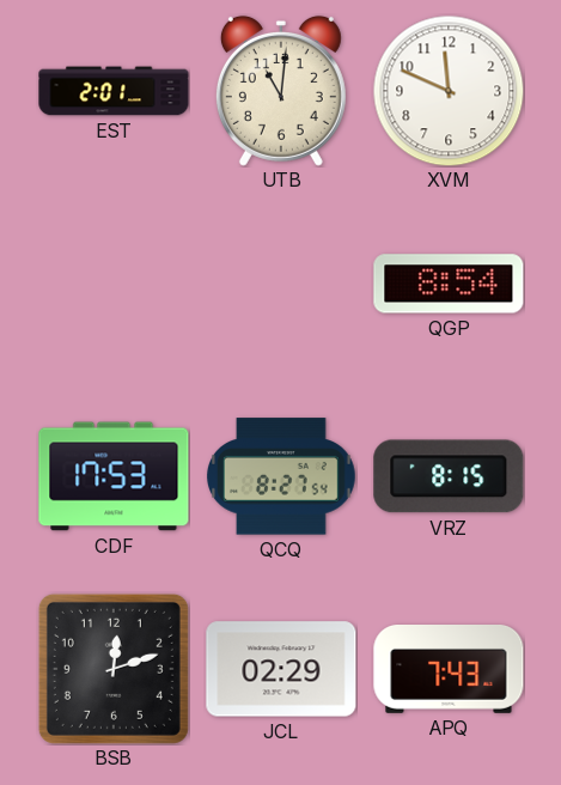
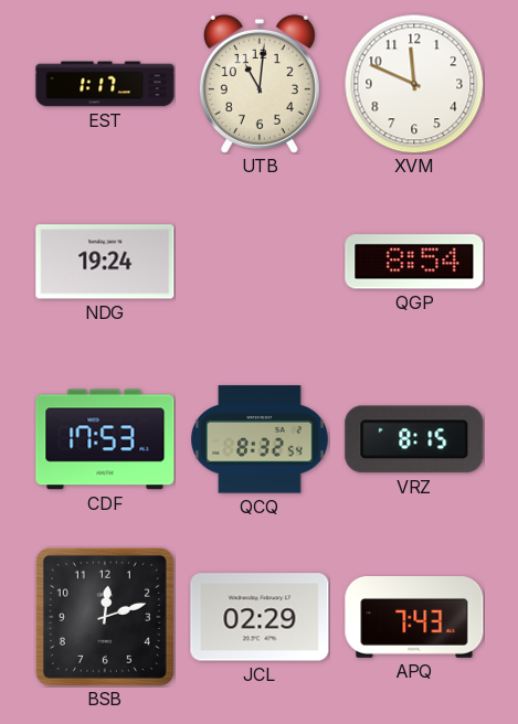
EST: 2:01 -> 1:17 (105, 84)
NDG: none -> 19:24 (105, 262)
QCQ: 8:27 -> 8:32 (261, 439)
